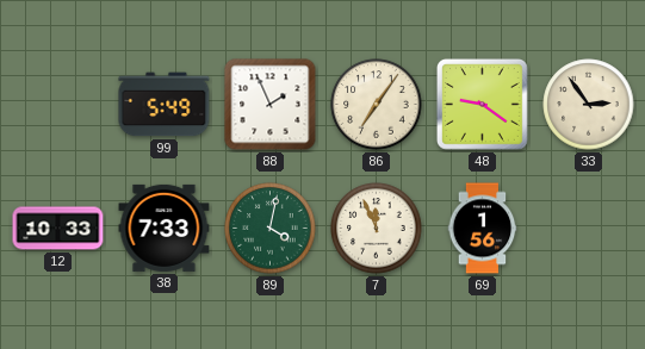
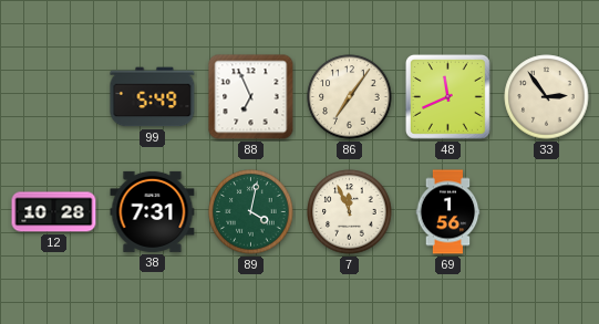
88: 1:56 -> 6:56 (251, 97)
48: 9:21 -> 11:41 (447, 96)
12: 10:33 -> 10:28 (54, 212)
38: 7:33 -> 7:31 (153, 211)
